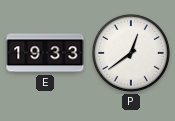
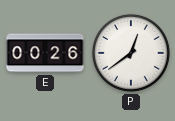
E: 19:33 -> 00:26 (45, 53)
